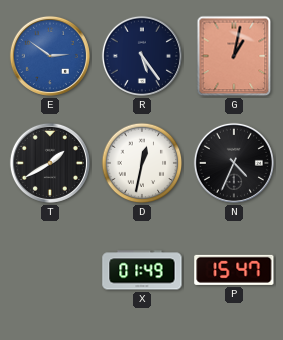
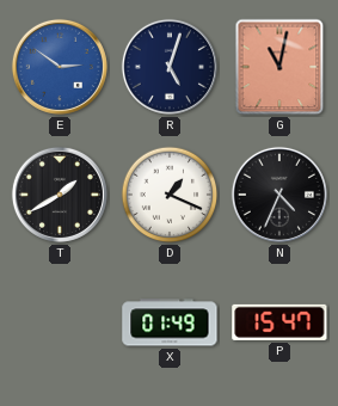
R: 5:24 -> 5:03 (170, 67)
G: 1:02 -> 11:02 (279, 67)
D: 12:32 -> 1:19 (170, 195)
